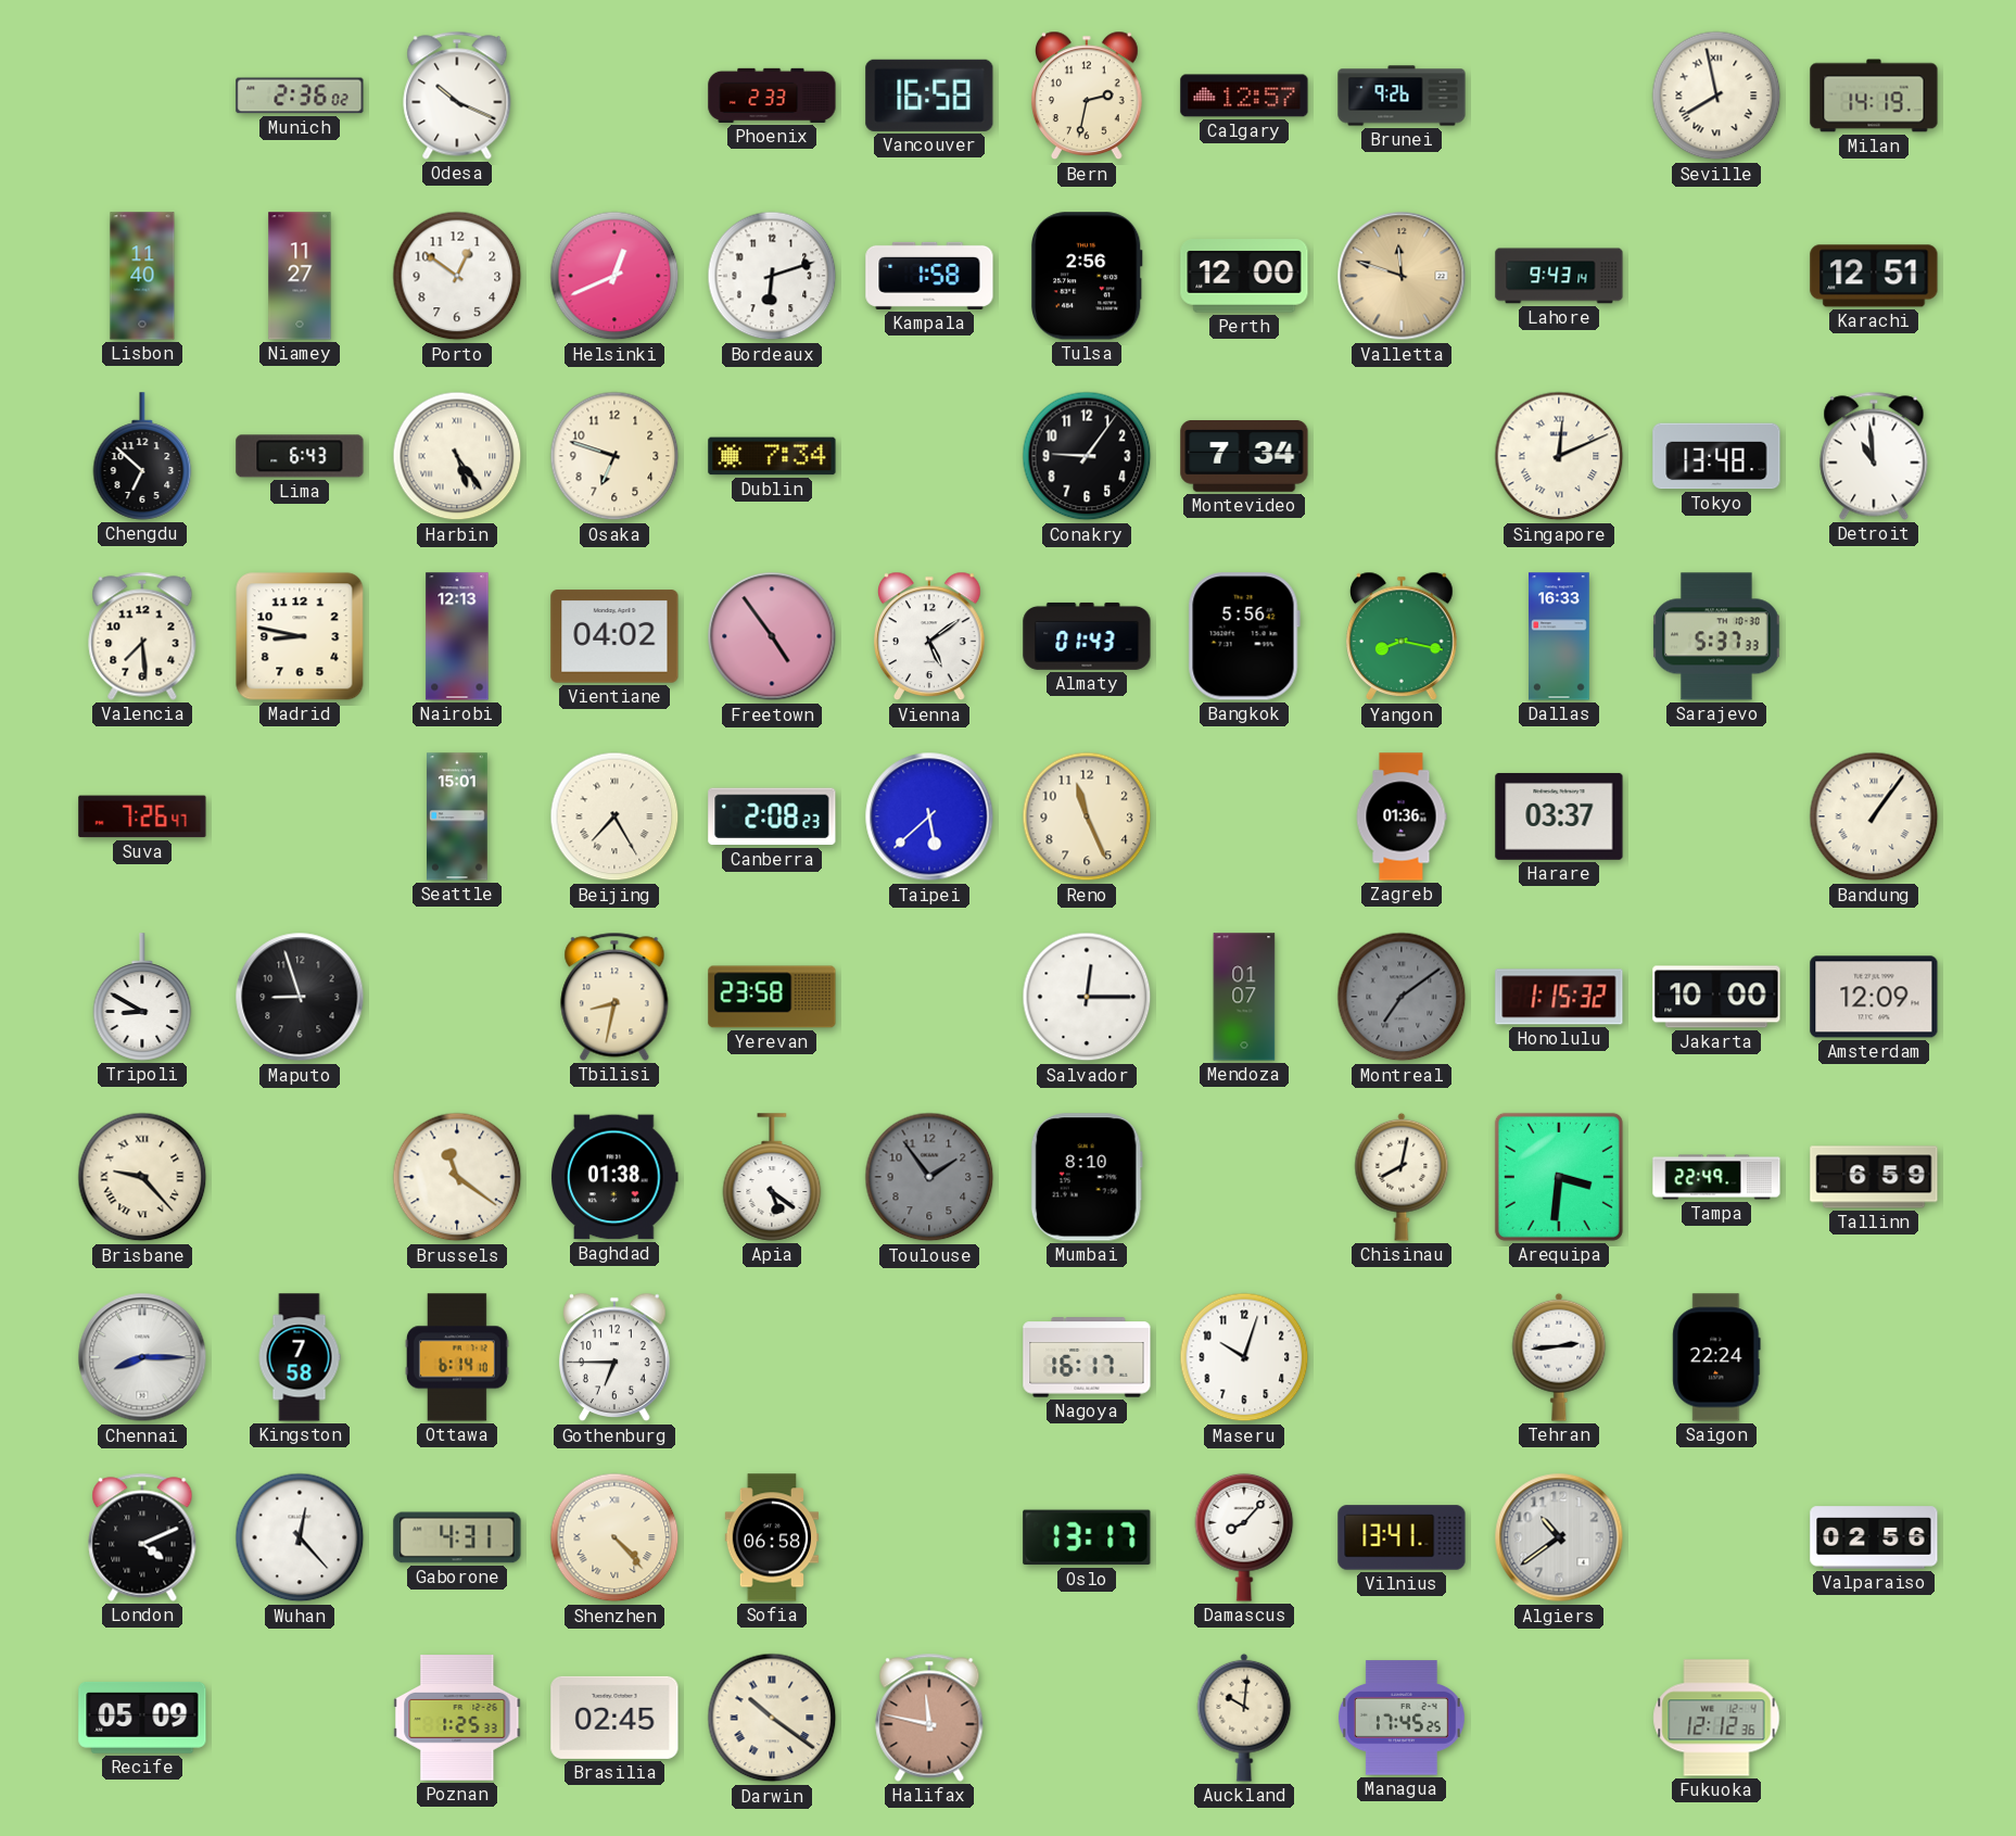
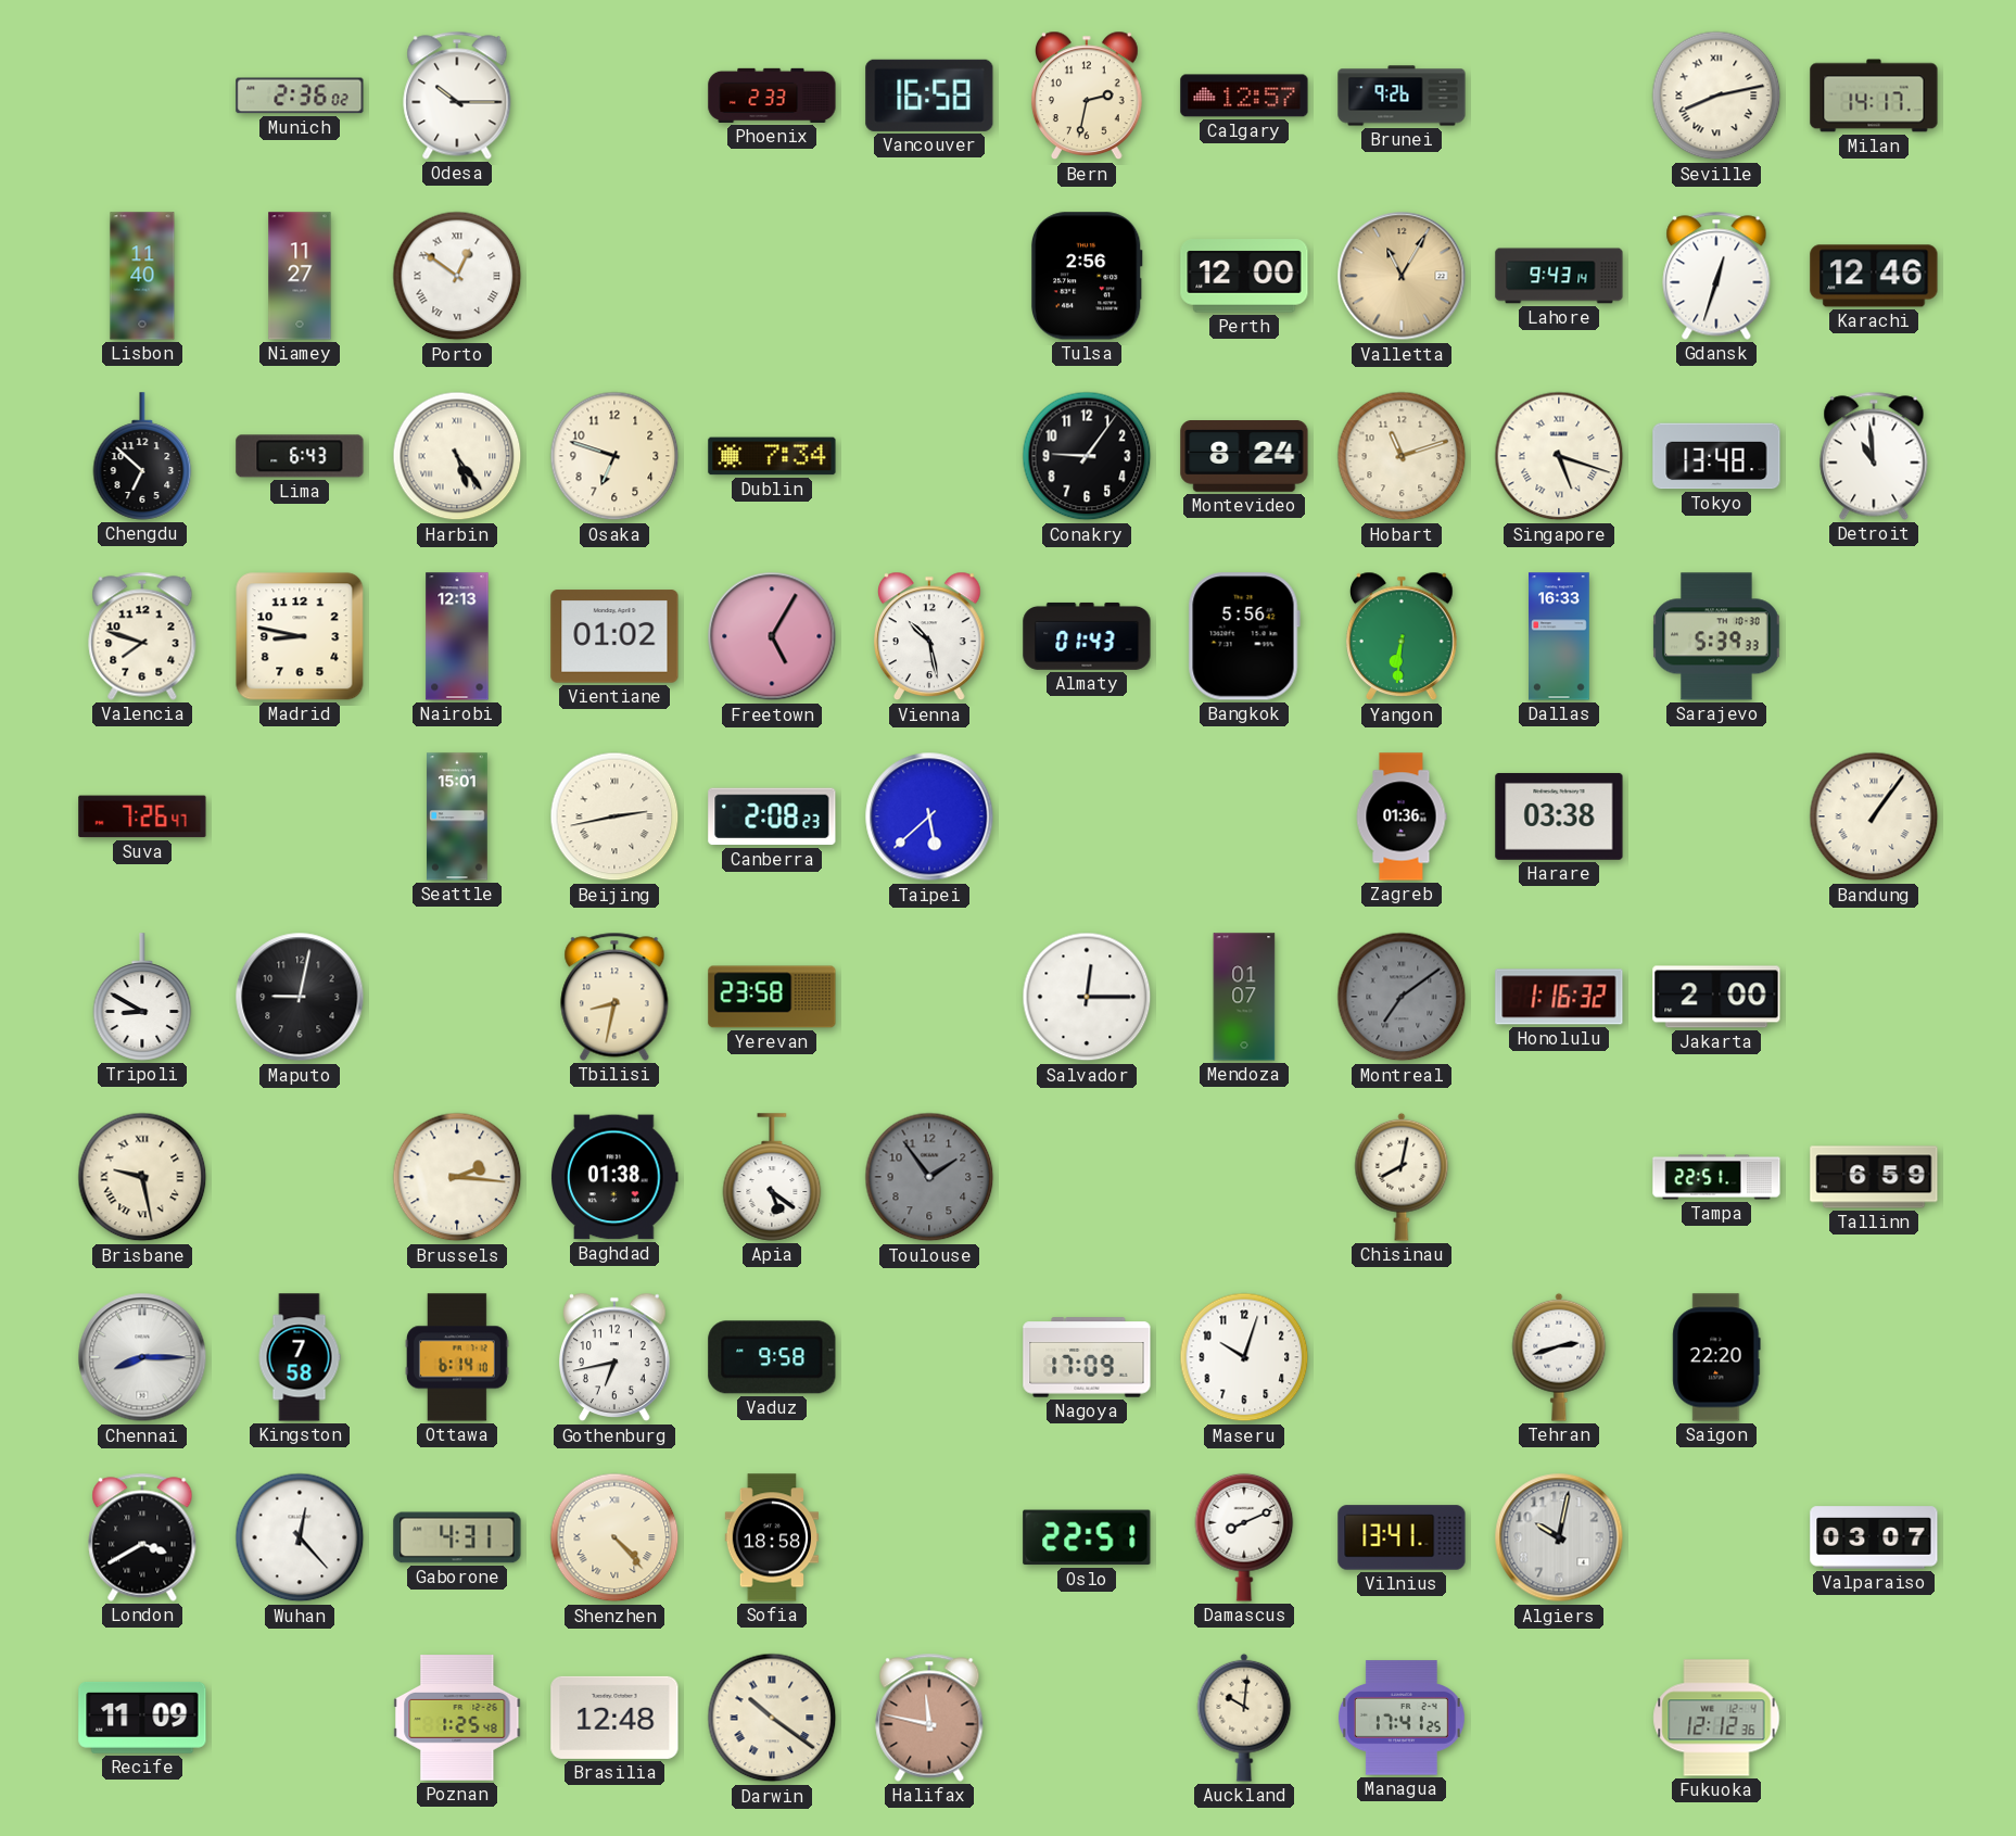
Odesa: 10:19 -> 10:15 (457, 96)
Seville: 7:58 -> 8:13 (1716, 96)
Milan: 14:19 -> 14:17 (1874, 96)
Porto numerals: Arabic -> Roman (457, 276)
Helsinki: 12:41 -> none (614, 276)
Bordeaux: 6:12 -> none (772, 276)
Kampala: 1:58 -> none (929, 276)
Valletta: 11:48 -> 11:05 (1402, 276)
Gdansk: none -> 12:33 (1716, 276)
Karachi: 12:51 -> 12:46 (1874, 276)
Montevideo: 7:34 -> 8:24 (1244, 457)
Hobart: none -> 11:12 (1402, 456)
Singapore: 12:11 -> 5:18 (1559, 456)
Valencia: 7:29 -> 7:48 (142, 636)
Vientiane: 04:02 -> 01:02 (614, 636)
Freetown: 4:54 -> 5:05 (772, 636)
Vienna: 5:09 -> 10:28 (930, 636)
Yangon: 8:17 -> 6:31 (1403, 636)
Sarajevo: 5:37 -> 5:39 (1716, 636)
Beijing: 7:25 -> 2:43 (614, 816)
Reno: 11:26 -> none (1087, 816)
Harare: 03:37 -> 03:38 (1559, 816)
Maputo: 8:57 -> 9:02 (300, 997)
Honolulu: 1:15 -> 1:16 (1559, 997)
Jakarta: 10:00 -> 2:00 (1716, 997)
Amsterdam: 12:09 -> none (1874, 997)
Brisbane: 9:23 -> 9:28 (142, 1177)
Brussels: 11:21 -> 2:16 (457, 1177)
Mumbai: 8:10 -> none (1087, 1177)
Arequipa: 3:31 -> none (1559, 1177)
Tampa: 22:49 -> 22:51 (1716, 1177)
Gothenburg: 6:45 -> 6:43 (616, 1357)
Vaduz: none -> 9:58 (772, 1357)
Nagoya: 16:17 -> 17:09 (1087, 1357)
Tehran: 2:44 -> 2:42 (1559, 1357)
Saigon: 22:24 -> 22:20 (1716, 1357)
London: 4:11 -> 3:40 (142, 1537)
Sofia: 06:58 -> 18:58 (772, 1537)
Oslo: 13:17 -> 22:51 (1087, 1537)
Damascus: 8:07 -> 8:11 (1244, 1537)
Algiers: 10:39 -> 10:02 (1559, 1537)
Valparaiso: 02:56 -> 03:07 (1874, 1537)
Recife: 05:09 -> 11:09 (142, 1718)
Poznan: 1:25:33 -> 1:25:48 (457, 1719)
Brasilia: 02:45 -> 12:48 (614, 1718)
Managua: 17:45 -> 17:41 (1402, 1718)
